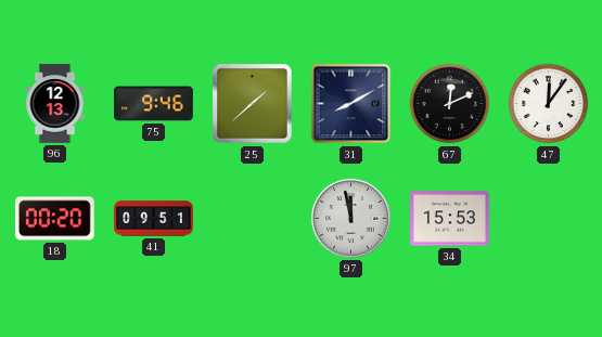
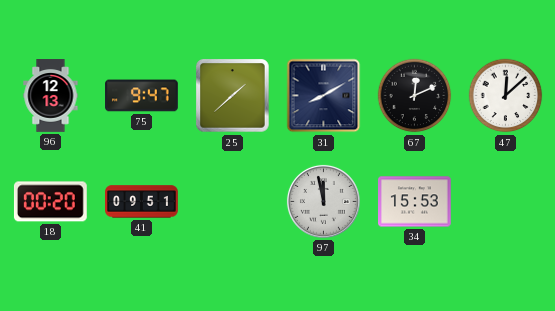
75: 9:46 -> 9:47 (142, 96)
47: 12:06 -> 12:08 (506, 96)
